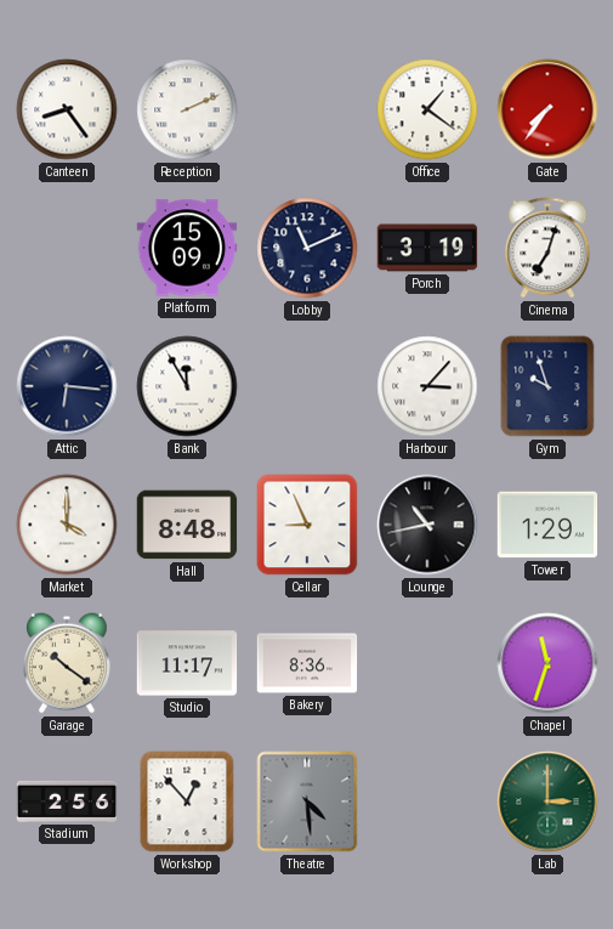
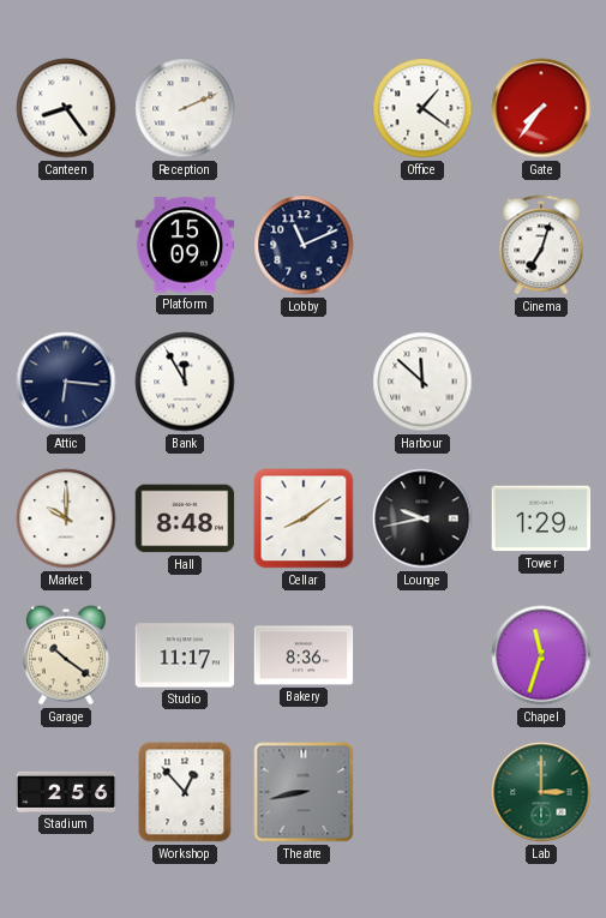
Porch: 3:19 -> none (427, 248)
Harbour: 3:07 -> 11:52 (422, 382)
Gym: 9:57 -> none (547, 386)
Market: 4:00 -> 10:00 (66, 518)
Cellar: 8:56 -> 8:09 (304, 518)
Lounge: 10:43 -> 9:43 (422, 518)
Theatre: 4:29 -> 8:43 (304, 792)
